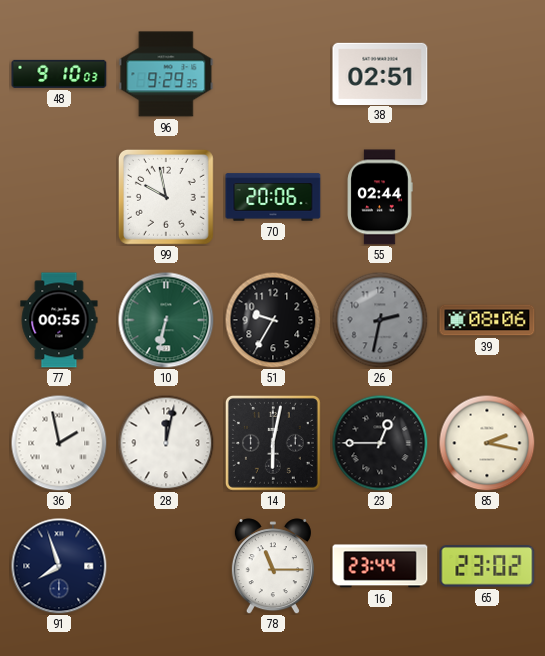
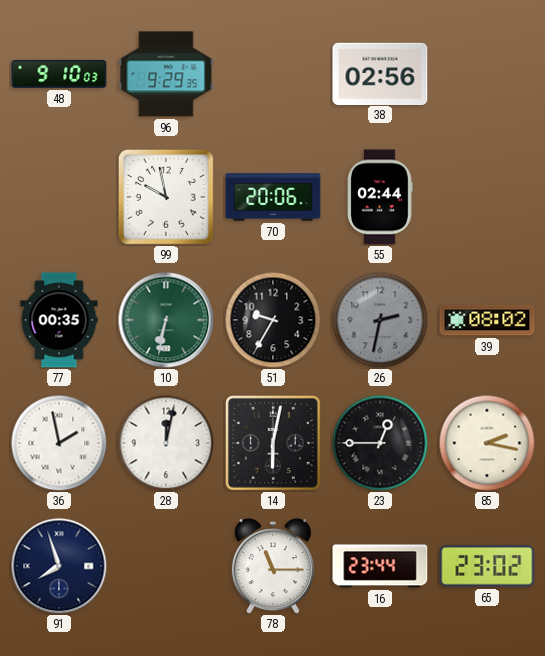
38: 02:51 -> 02:56 (380, 73)
77: 00:55 -> 00:35 (59, 320)
39: 08:06 -> 08:02 (487, 320)
